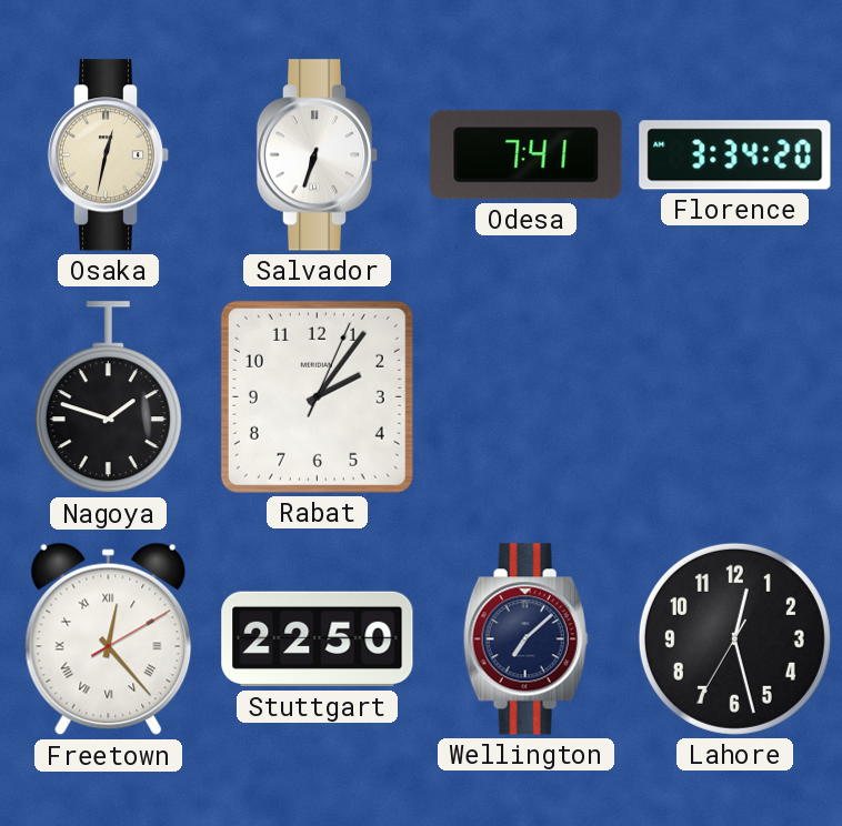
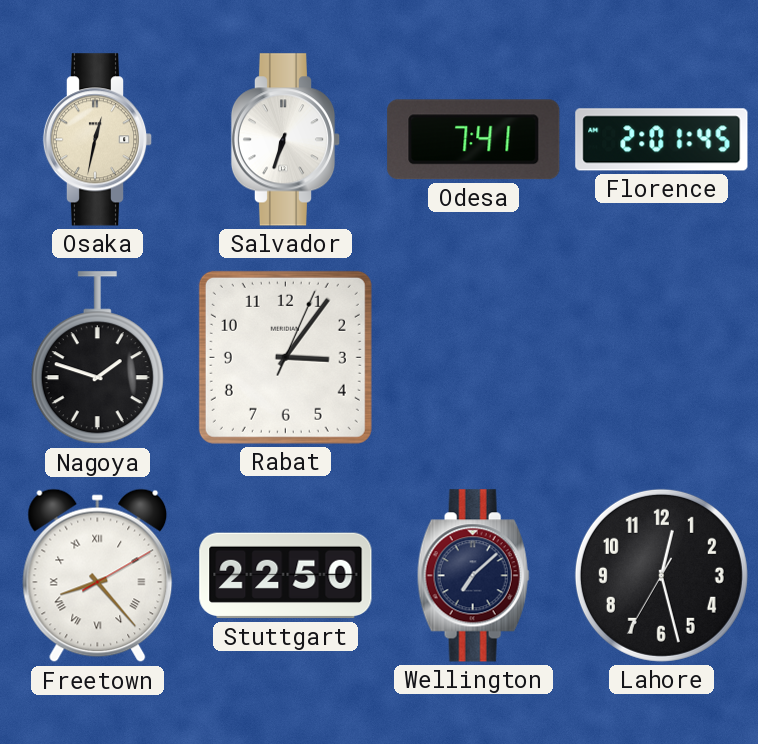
Florence: 3:34 -> 2:01 (662, 140)
Rabat: 2:06 -> 3:06 (285, 357)
Freetown: 12:23 -> 8:23 (98, 576)
